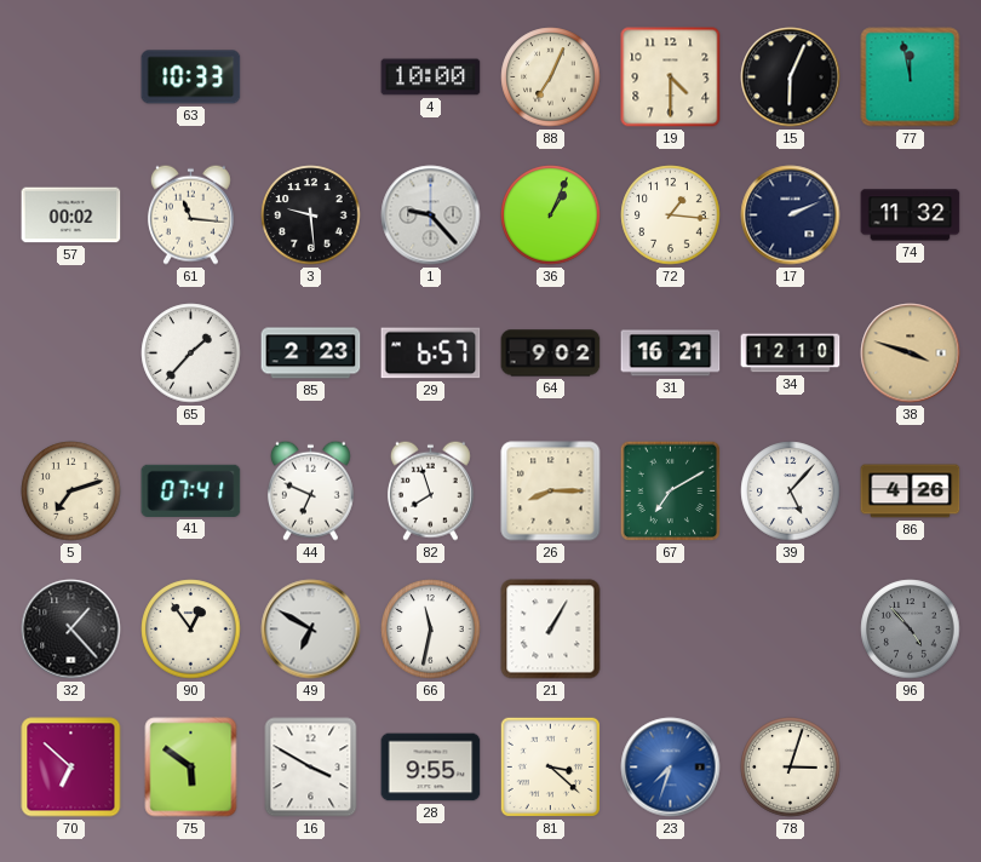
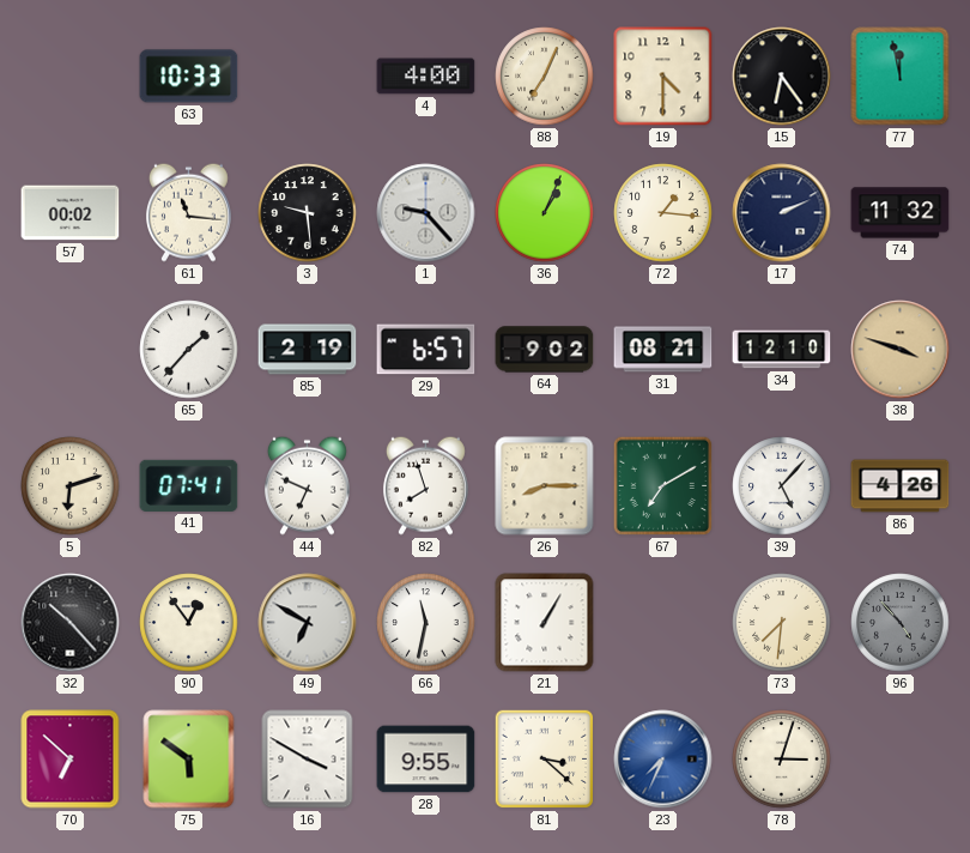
4: 10:00 -> 4:00 (426, 77)
15: 6:04 -> 6:24 (782, 77)
85: 2:23 -> 2:19 (308, 350)
31: 16:21 -> 08:21 (663, 350)
5: 7:12 -> 6:12 (71, 486)
32: 1:23 -> 10:23 (71, 623)
73: none -> 7:31 (782, 623)
23: 7:33 -> 7:34 (663, 760)
